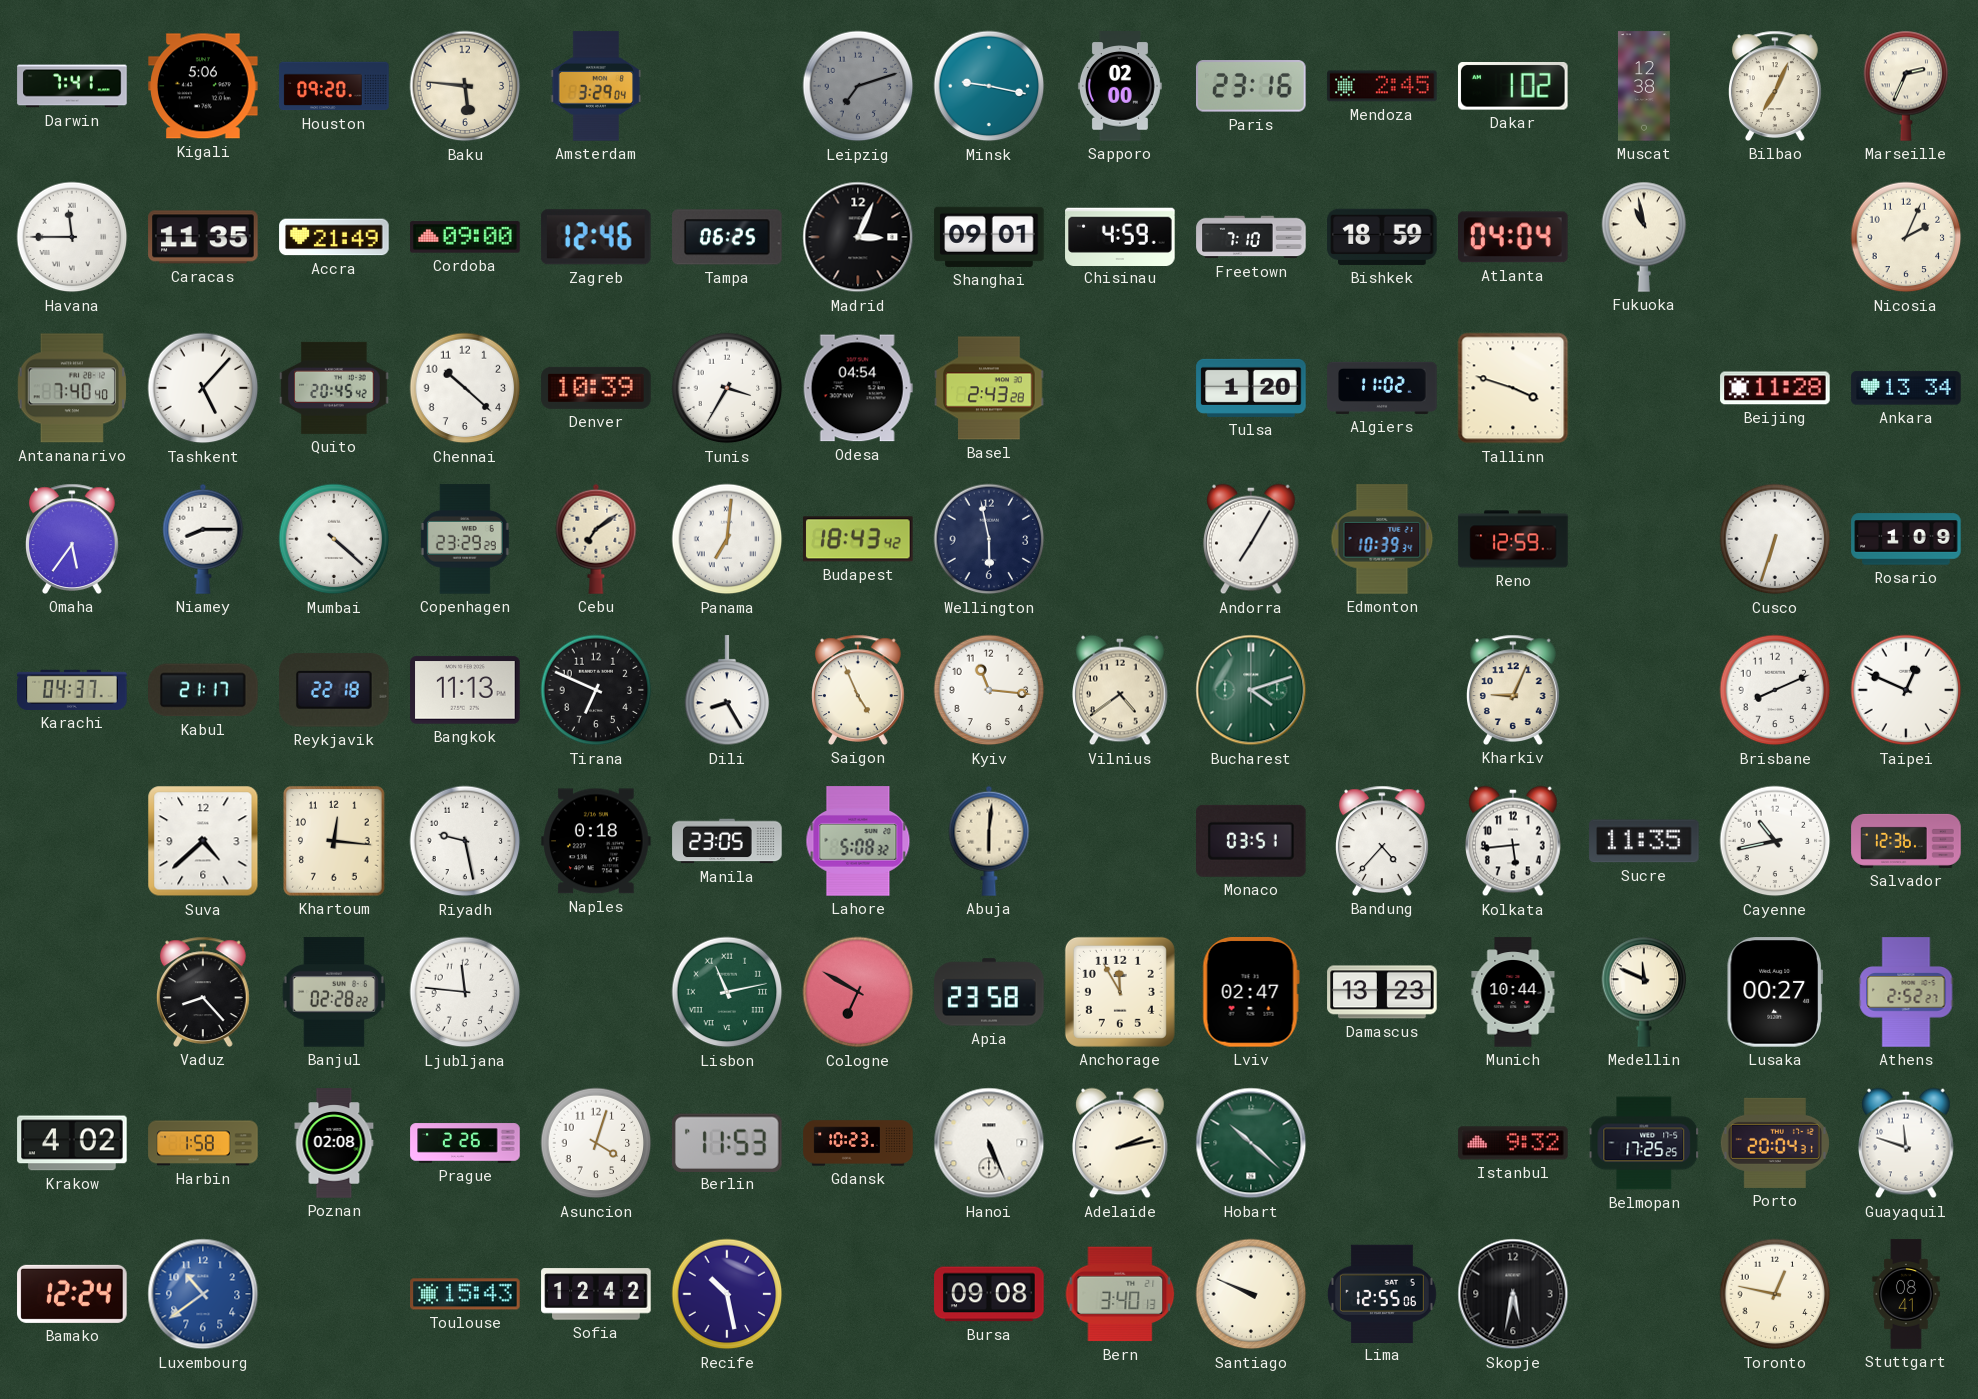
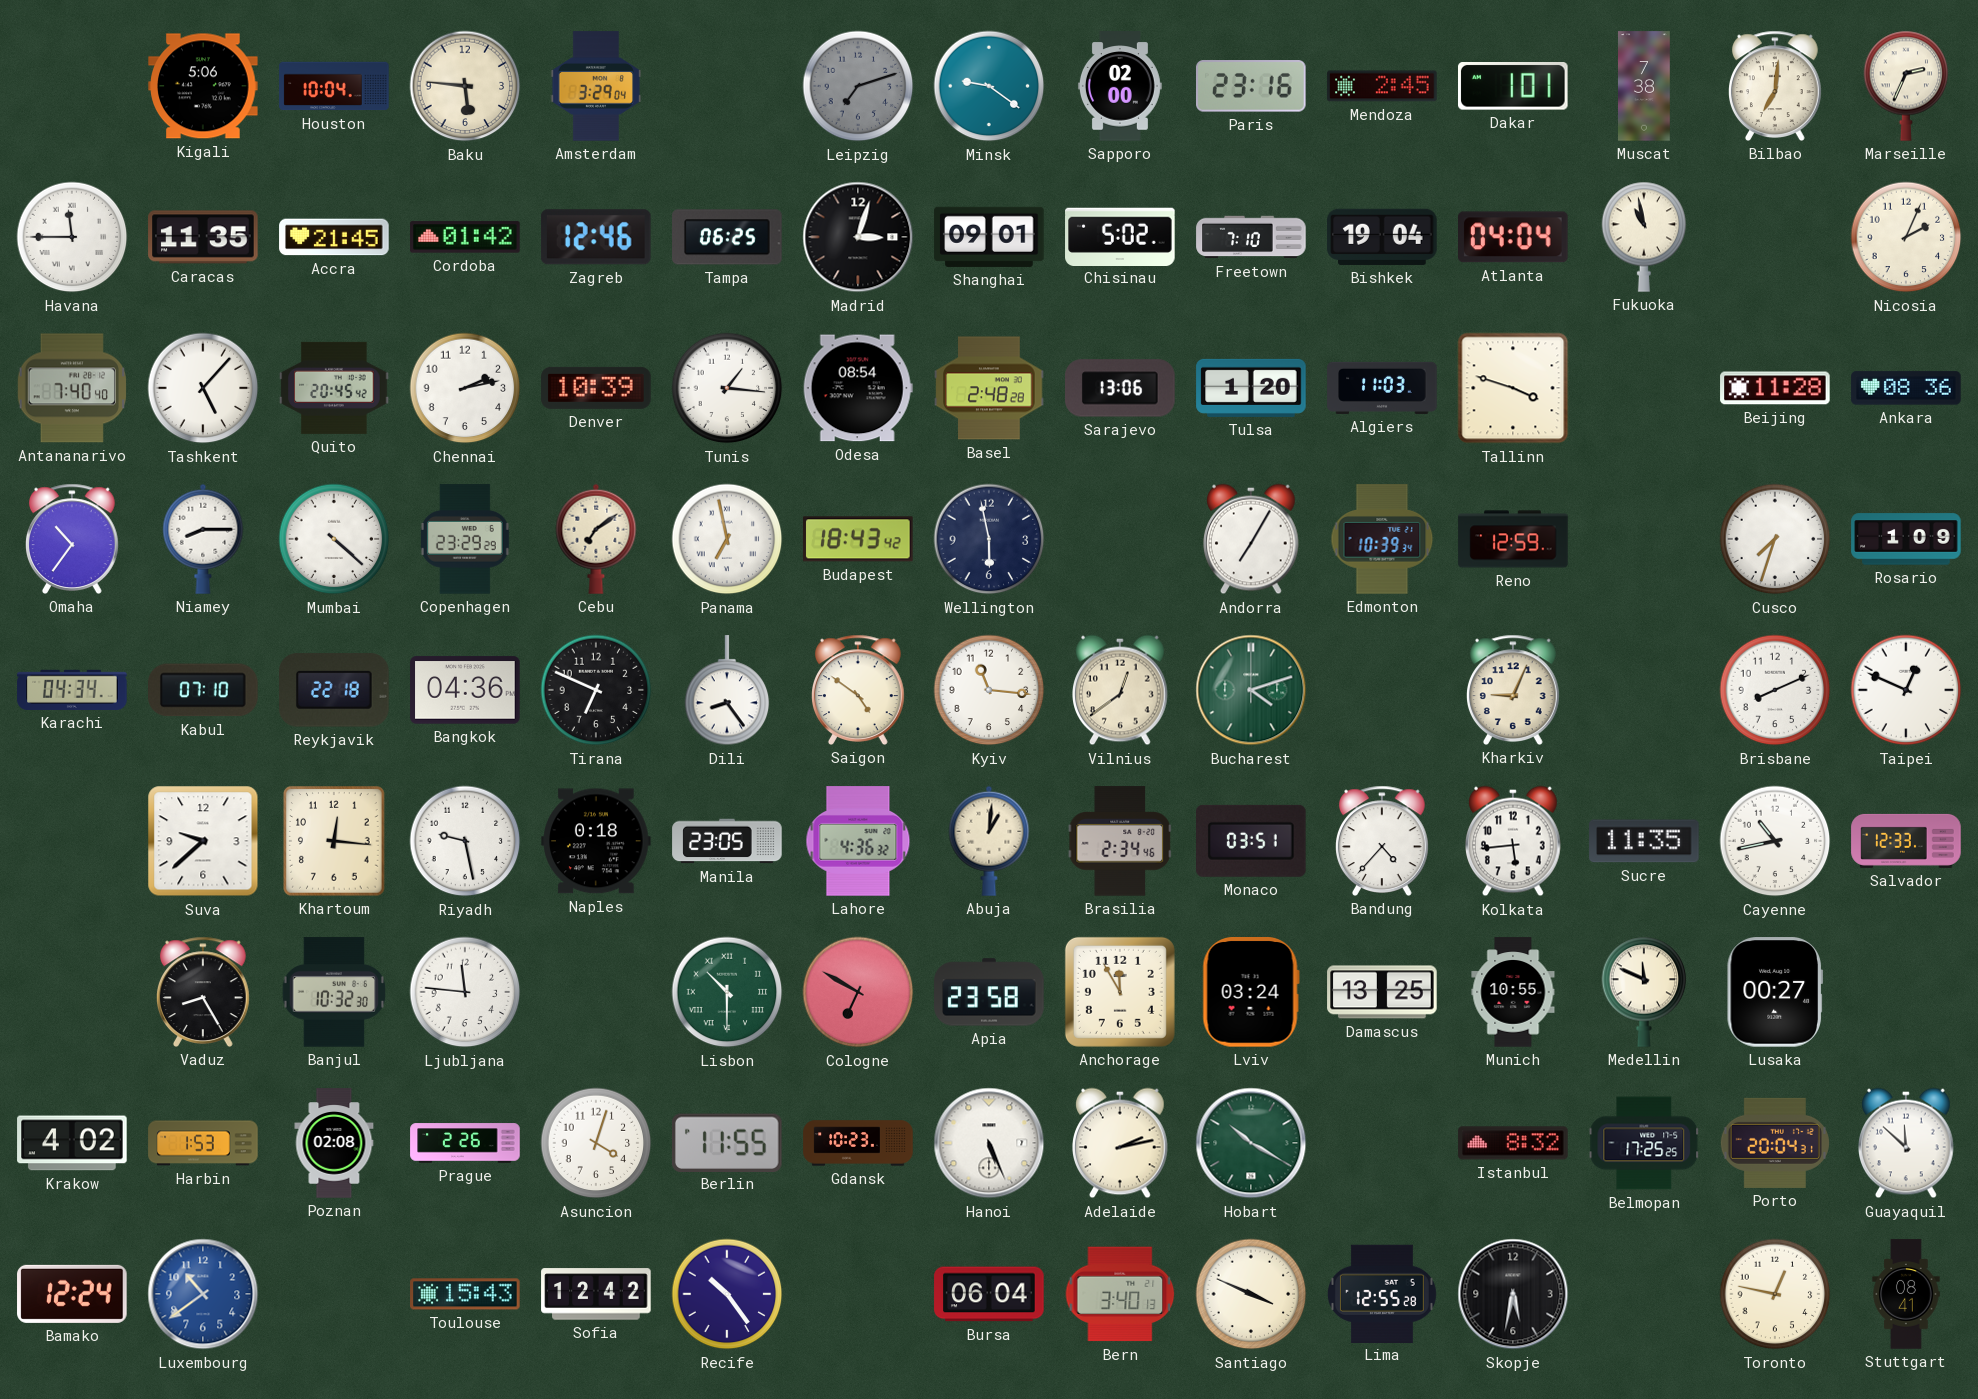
Darwin: 7:41 -> none (72, 86)
Houston: 09:20 -> 10:04 (334, 86)
Minsk: 9:17 -> 9:21 (989, 86)
Dakar: 1:02 -> 1:01 (1514, 87)
Muscat: 12:38 -> 7:38 (1644, 86)
Bilbao: 7:04 -> 7:01 (1776, 86)
Accra: 21:49 -> 21:45 (334, 237)
Cordoba: 09:00 -> 01:42 (465, 237)
Madrid: 3:04 -> 3:03 (858, 237)
Chisinau: 4:59 -> 5:02 (1120, 236)
Bishkek: 18:59 -> 19:04 (1382, 237)
Chennai: 10:22 -> 2:13 (465, 388)
Tunis: 3:35 -> 1:16 (727, 388)
Odesa: 04:54 -> 08:54 (858, 388)
Basel: 2:43 -> 2:48 (989, 388)
Sarajevo: none -> 13:06 (1120, 388)
Algiers: 11:02 -> 11:03 (1382, 388)
Ankara: 13:34 -> 08:36 (1906, 388)
Omaha: 5:36 -> 10:36 (73, 539)
Panama: 7:01 -> 6:58 (727, 539)
Cusco: 6:33 -> 7:33 (1775, 539)
Karachi: 04:37 -> 04:34 (72, 690)
Kabul: 21:17 -> 07:10 (203, 690)
Bangkok: 11:13 -> 04:36 (465, 690)
Dili: 8:25 -> 8:24 (727, 691)
Saigon: 4:56 -> 4:51 (859, 690)
Vilnius: 4:39 -> 12:39 (1121, 690)
Suva: 4:38 -> 9:38 (203, 841)
Lahore: 5:08 -> 4:36 (858, 841)
Abuja: 6:01 -> 1:01 (989, 841)
Brasilia: none -> 2:34 (1120, 841)
Salvador: 12:36 -> 12:33 (1906, 841)
Vaduz: 8:23 -> 8:25 (204, 992)
Banjul: 02:28 -> 10:32 (334, 992)
Lisbon: 11:13 -> 10:30 (727, 992)
Lviv: 02:47 -> 03:24 (1251, 992)
Damascus: 13:23 -> 13:25 (1382, 992)
Munich: 10:44 -> 10:55 (1513, 992)
Athens: 2:52 -> none (1906, 992)
Harbin: 1:58 -> 1:53 (203, 1143)
Berlin: 11:53 -> 11:55 (727, 1142)
Hobart: 10:22 -> 10:20 (1251, 1143)
Istanbul: 9:32 -> 8:32 (1513, 1143)
Guayaquil: 11:48 -> 11:52 (1907, 1143)
Recife: 10:28 -> 10:24 (727, 1294)
Bursa: 09:08 -> 06:04 (989, 1294)
Santiago: 9:49 -> 3:49 (1251, 1294)
Lima: 12:55:06 -> 12:55:28 (1382, 1293)
